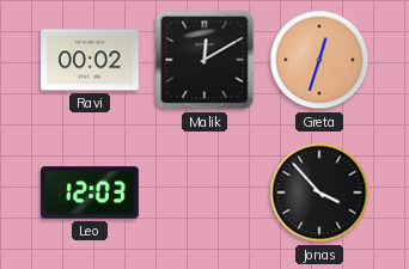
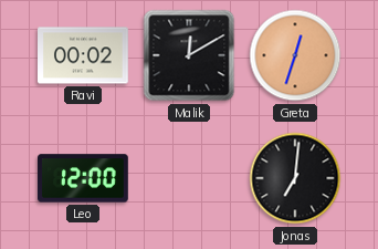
Leo: 12:03 -> 12:00 (84, 178)
Jonas: 3:53 -> 7:01 (295, 178)
